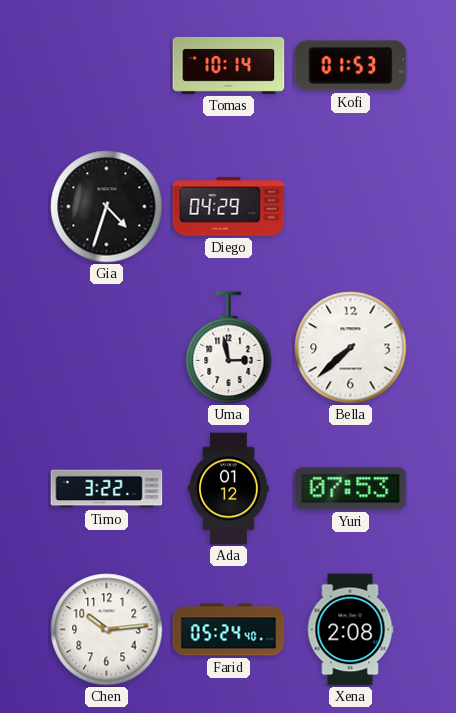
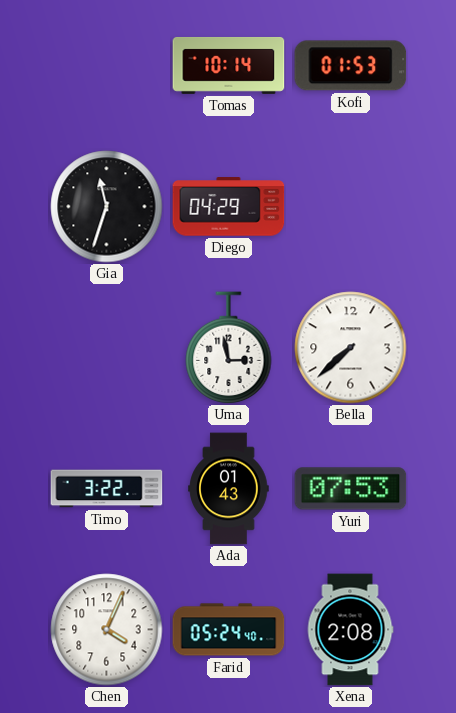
Gia: 4:33 -> 11:33 (107, 207)
Ada: 01:12 -> 01:43 (229, 489)
Chen: 10:14 -> 4:04 (107, 630)
